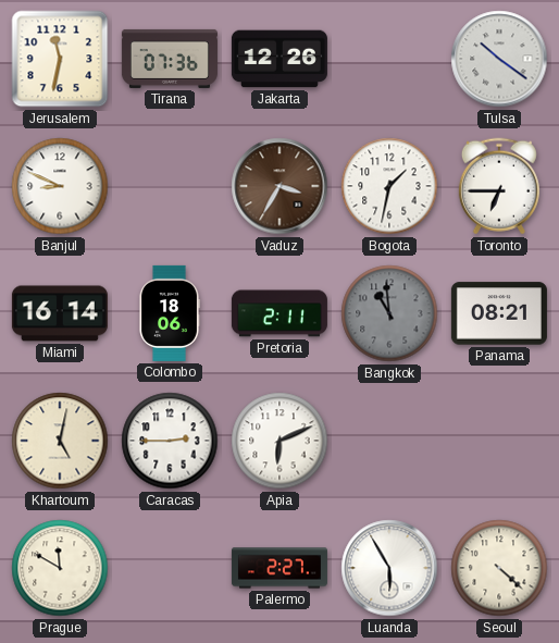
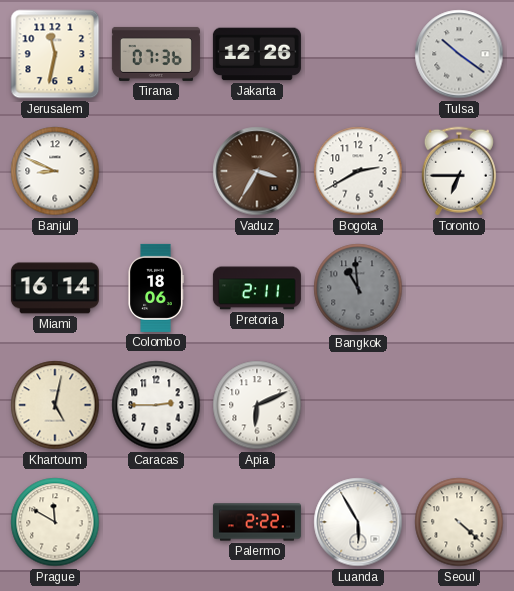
Bogota: 1:32 -> 2:40 (358, 171)
Panama: 08:21 -> none (499, 313)
Palermo: 2:27 -> 2:22 (257, 522)
